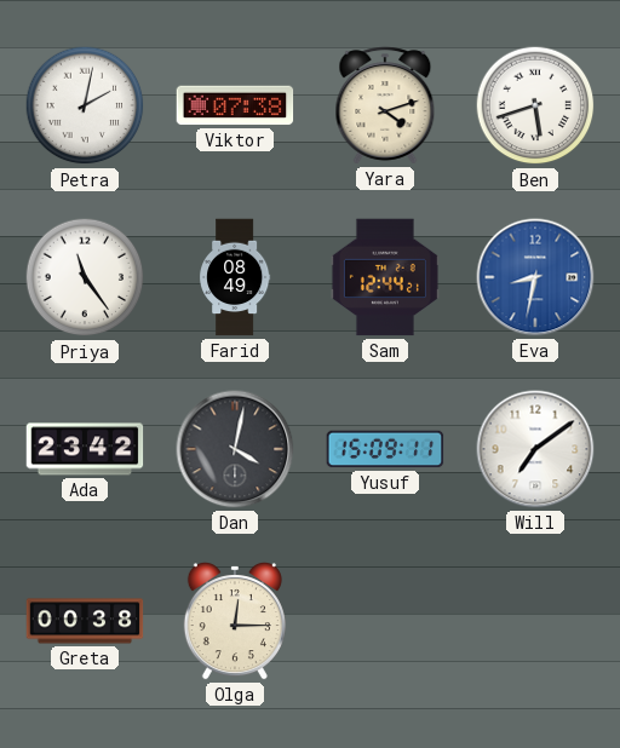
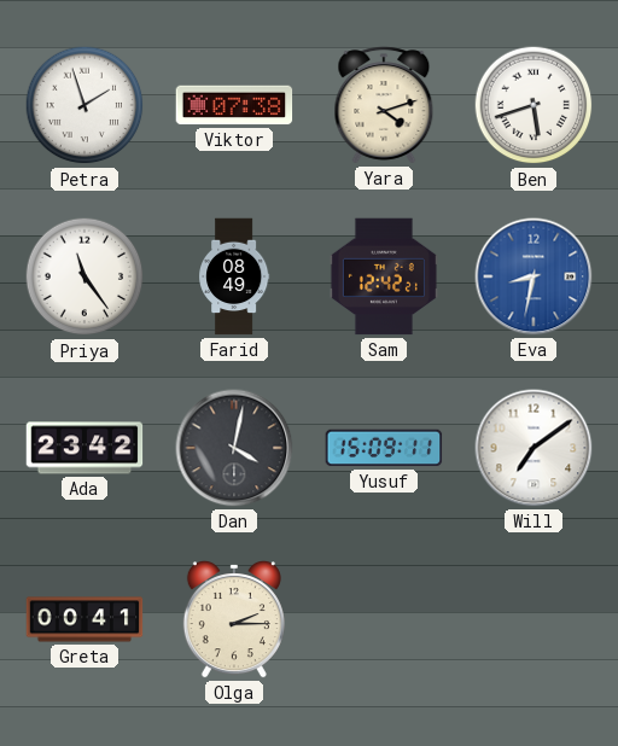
Petra: 2:02 -> 1:57 (84, 105)
Sam: 12:44 -> 12:42 (384, 276)
Greta: 00:38 -> 00:41 (84, 619)
Olga: 12:15 -> 2:15 (234, 620)
